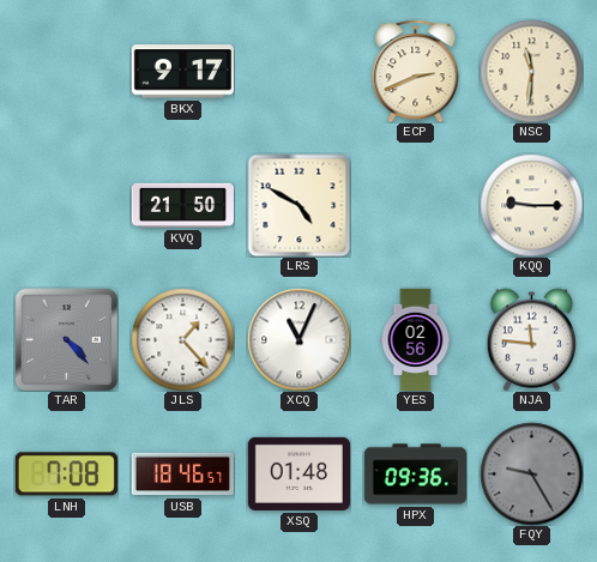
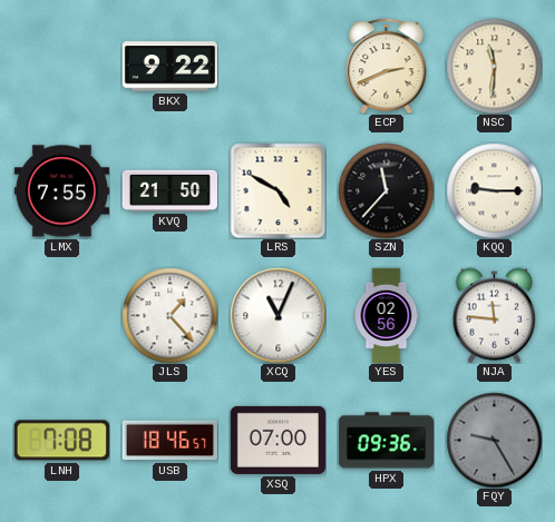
BKX: 9:17 -> 9:22 (169, 67)
LMX: none -> 7:55 (61, 191)
SZN: none -> 11:37 (386, 190)
TAR: 4:23 -> none (66, 339)
XSQ: 01:48 -> 07:00 (277, 440)
